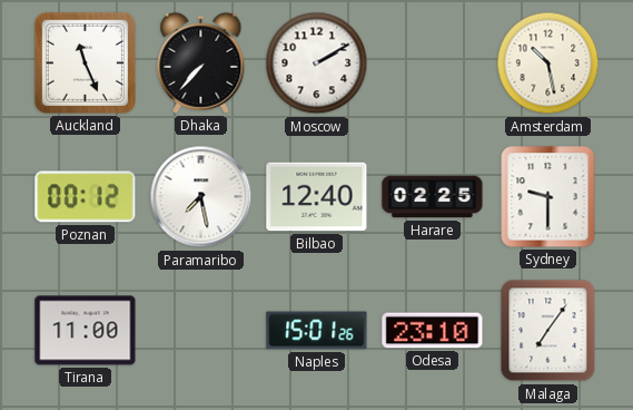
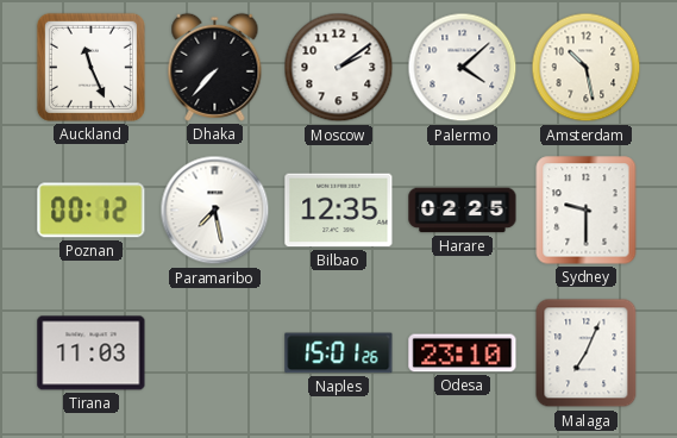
Moscow: 2:10 -> 2:09 (339, 68)
Palermo: none -> 4:08 (463, 68)
Bilbao: 12:40 -> 12:35 (339, 211)
Tirana: 11:00 -> 11:03 (92, 353)
Malaga: 7:06 -> 7:04 (587, 353)
